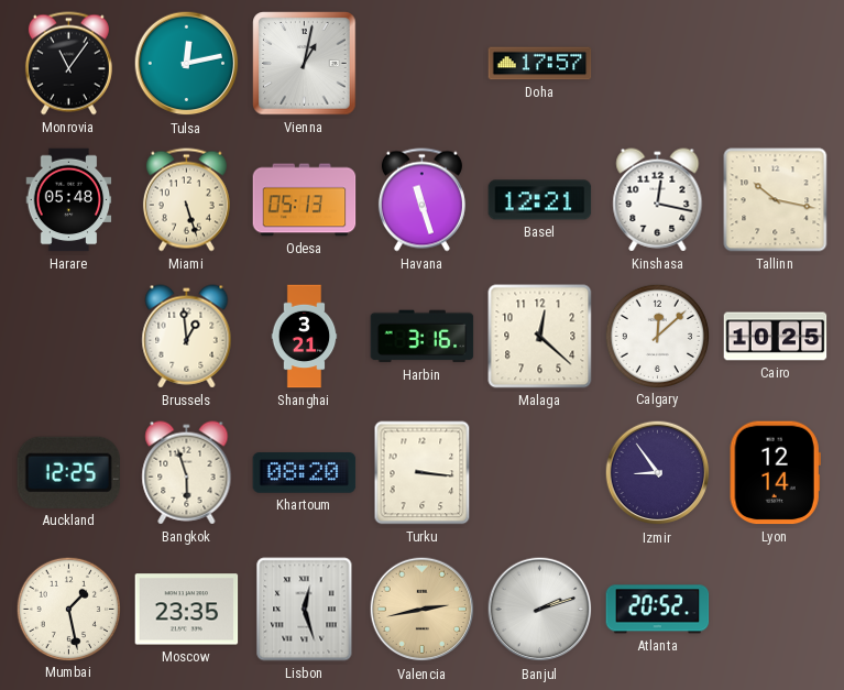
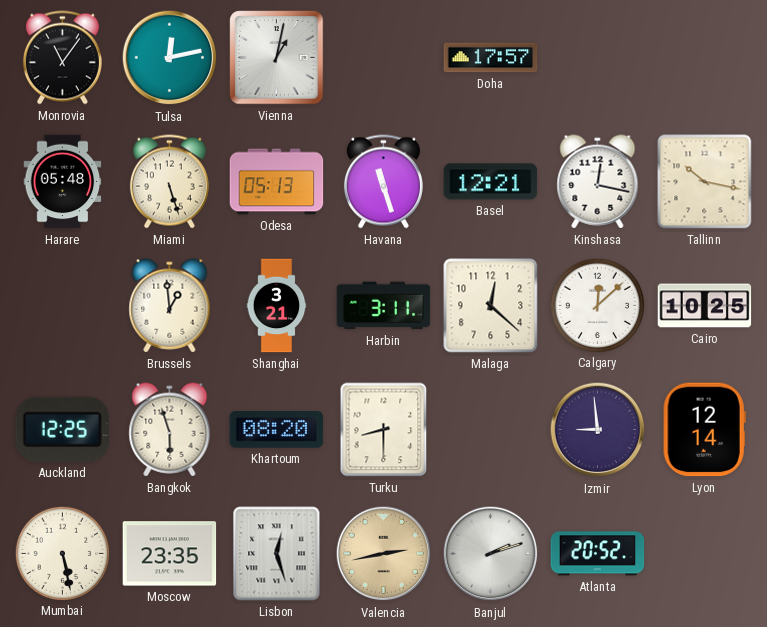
Harbin: 3:16 -> 3:11 (384, 306)
Turku: 3:16 -> 8:30 (384, 430)
Izmir: 8:54 -> 8:59 (598, 430)
Mumbai: 1:28 -> 5:28 (62, 553)
